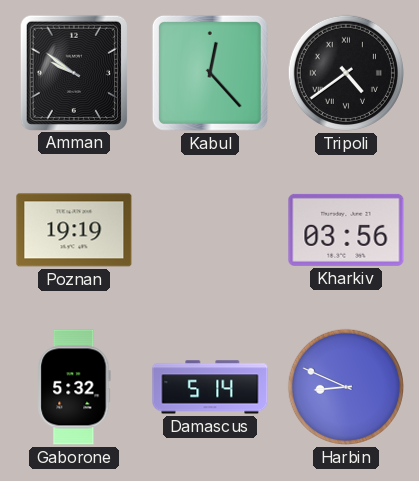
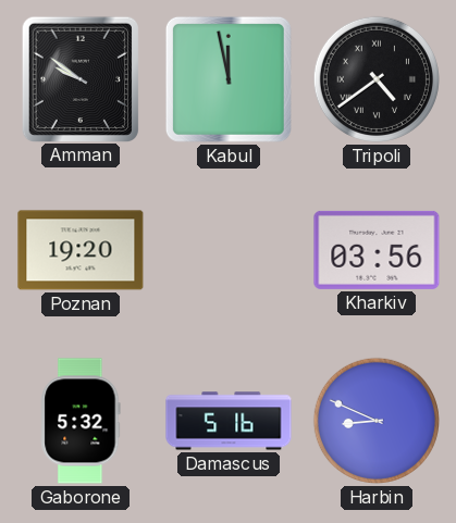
Kabul: 12:23 -> 11:58 (229, 79)
Poznan: 19:19 -> 19:20 (81, 250)
Damascus: 5:14 -> 5:16 (229, 421)
